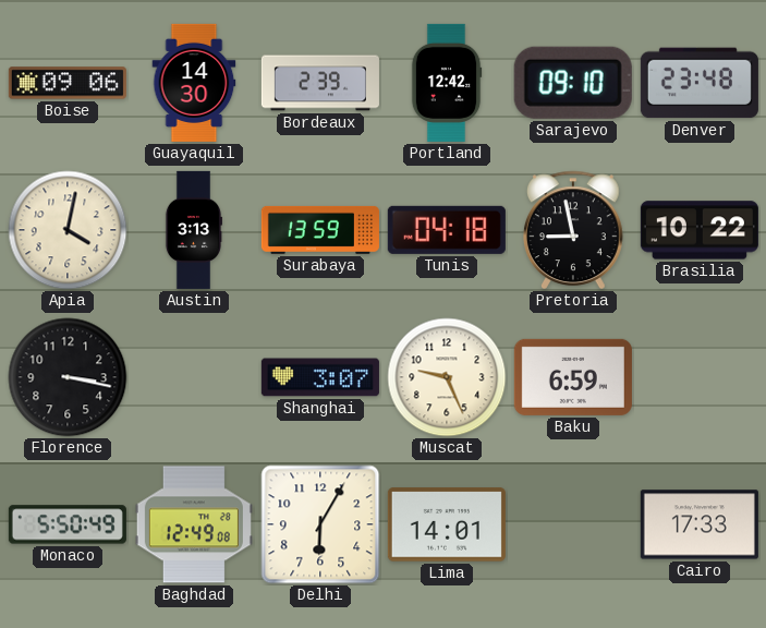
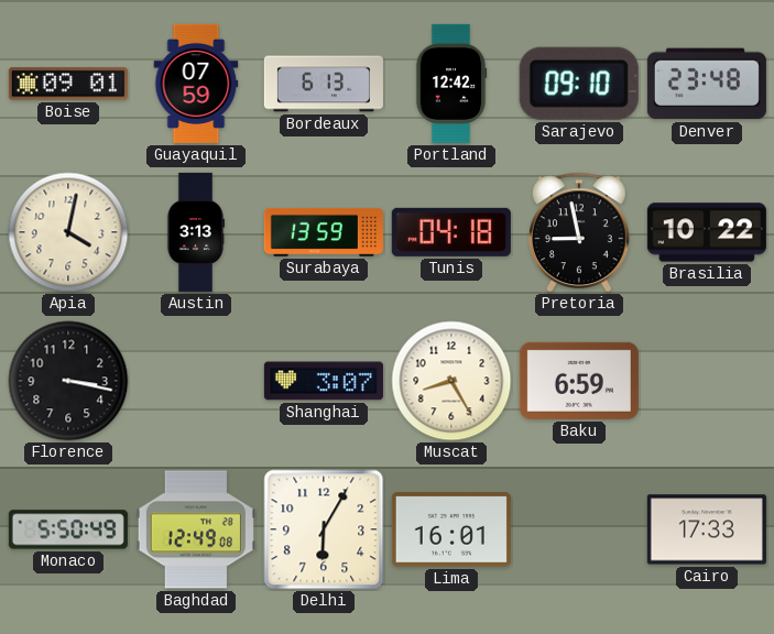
Boise: 09:06 -> 09:01 (68, 84)
Guayaquil: 14:30 -> 07:59 (196, 84)
Bordeaux: 2:39 -> 6:13 (324, 84)
Muscat: 9:26 -> 8:25 (451, 381)
Lima: 14:01 -> 16:01 (451, 529)
